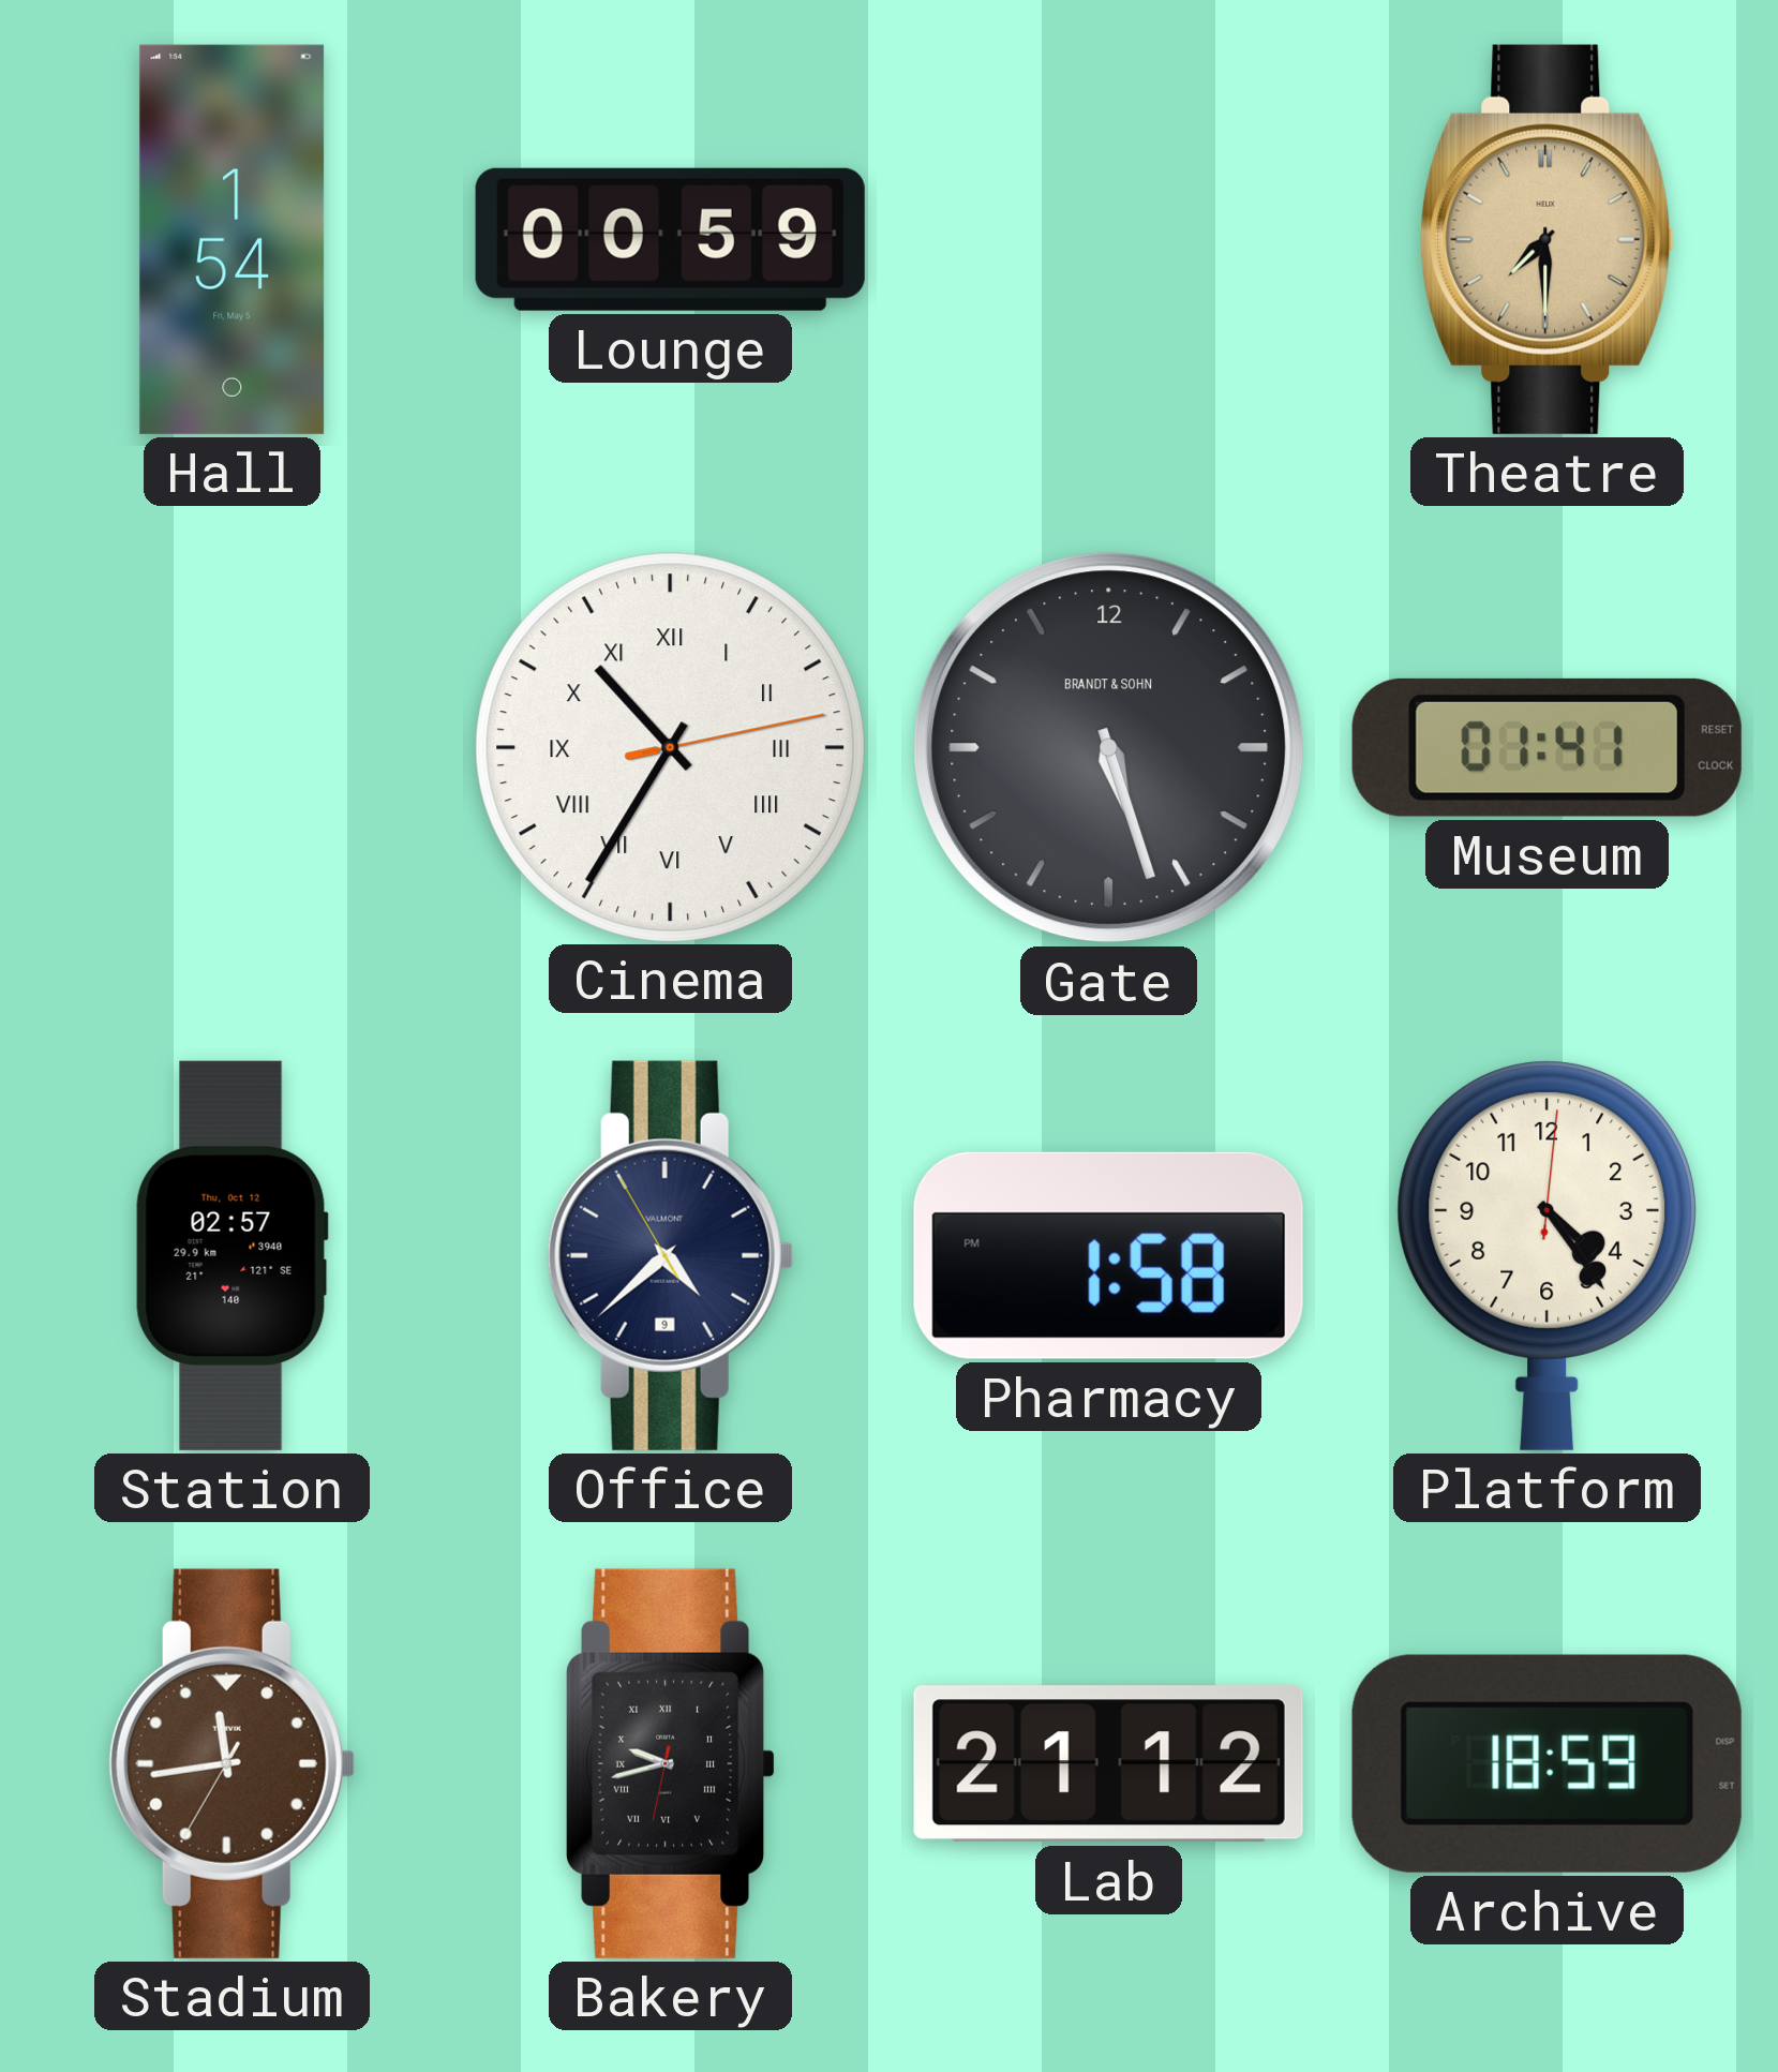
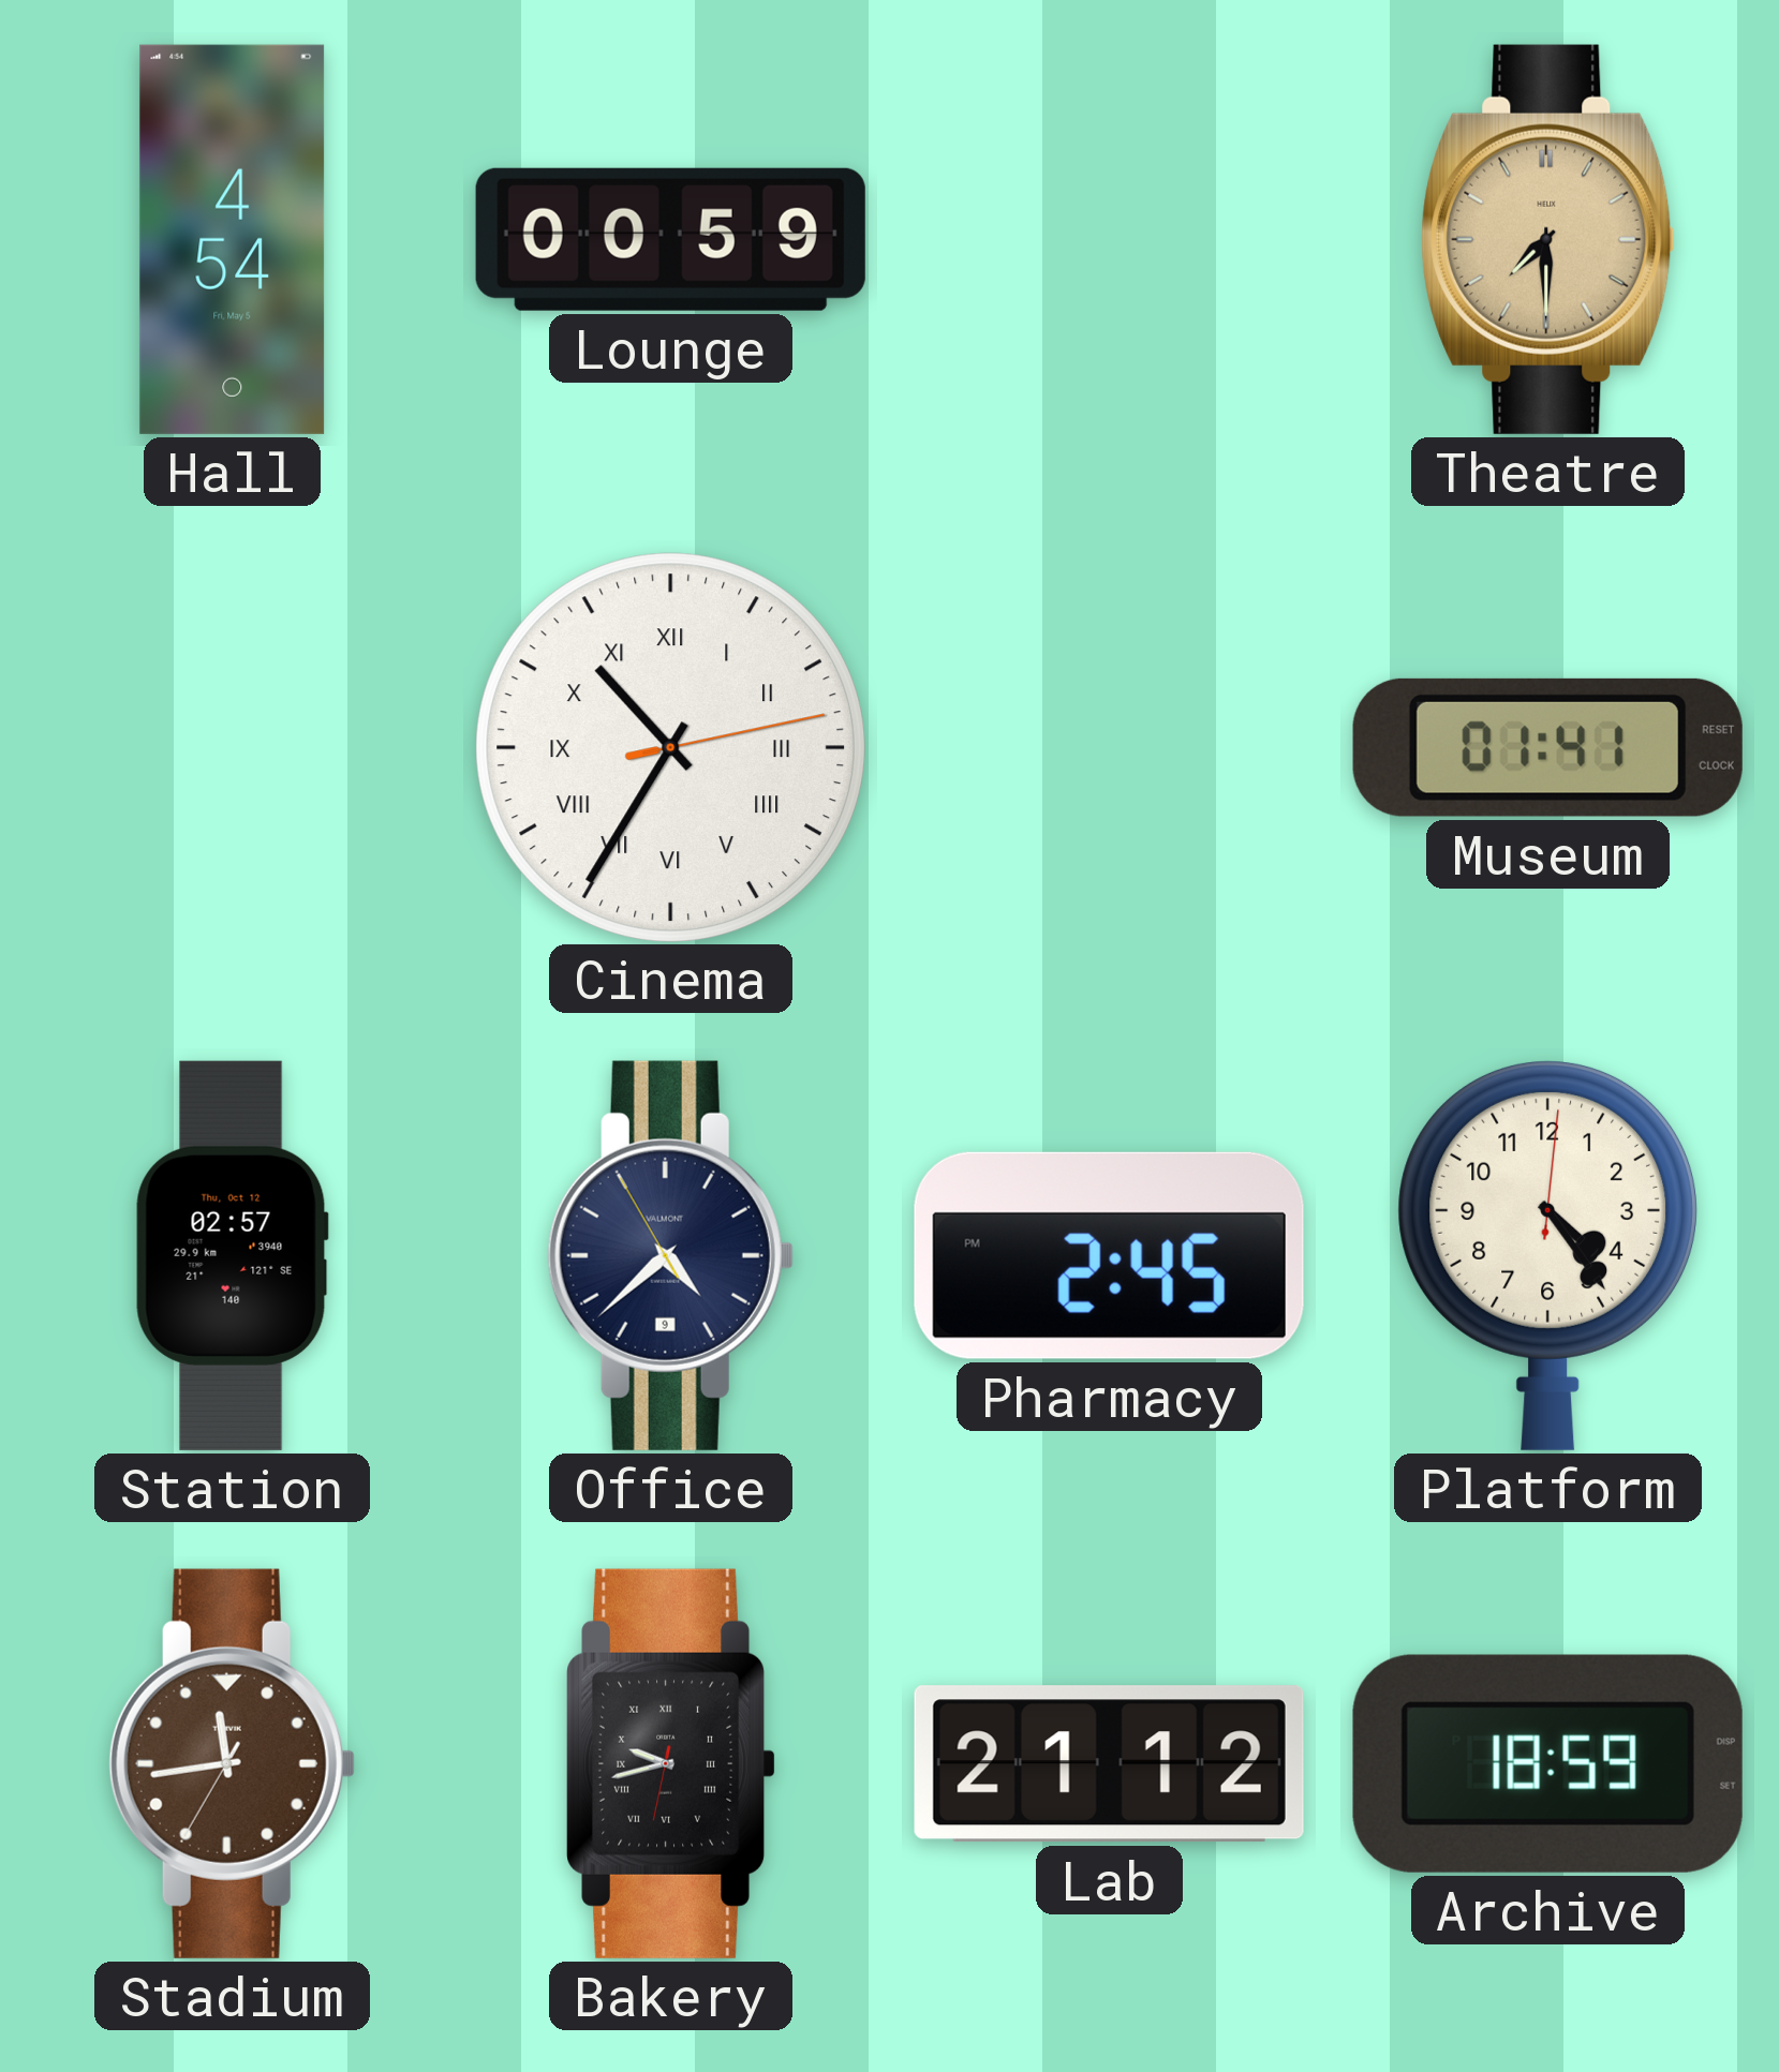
Hall: 1:54 -> 4:54 (233, 239)
Gate: 5:27 -> none (1109, 748)
Pharmacy: 1:58 -> 2:45 (1109, 1255)
